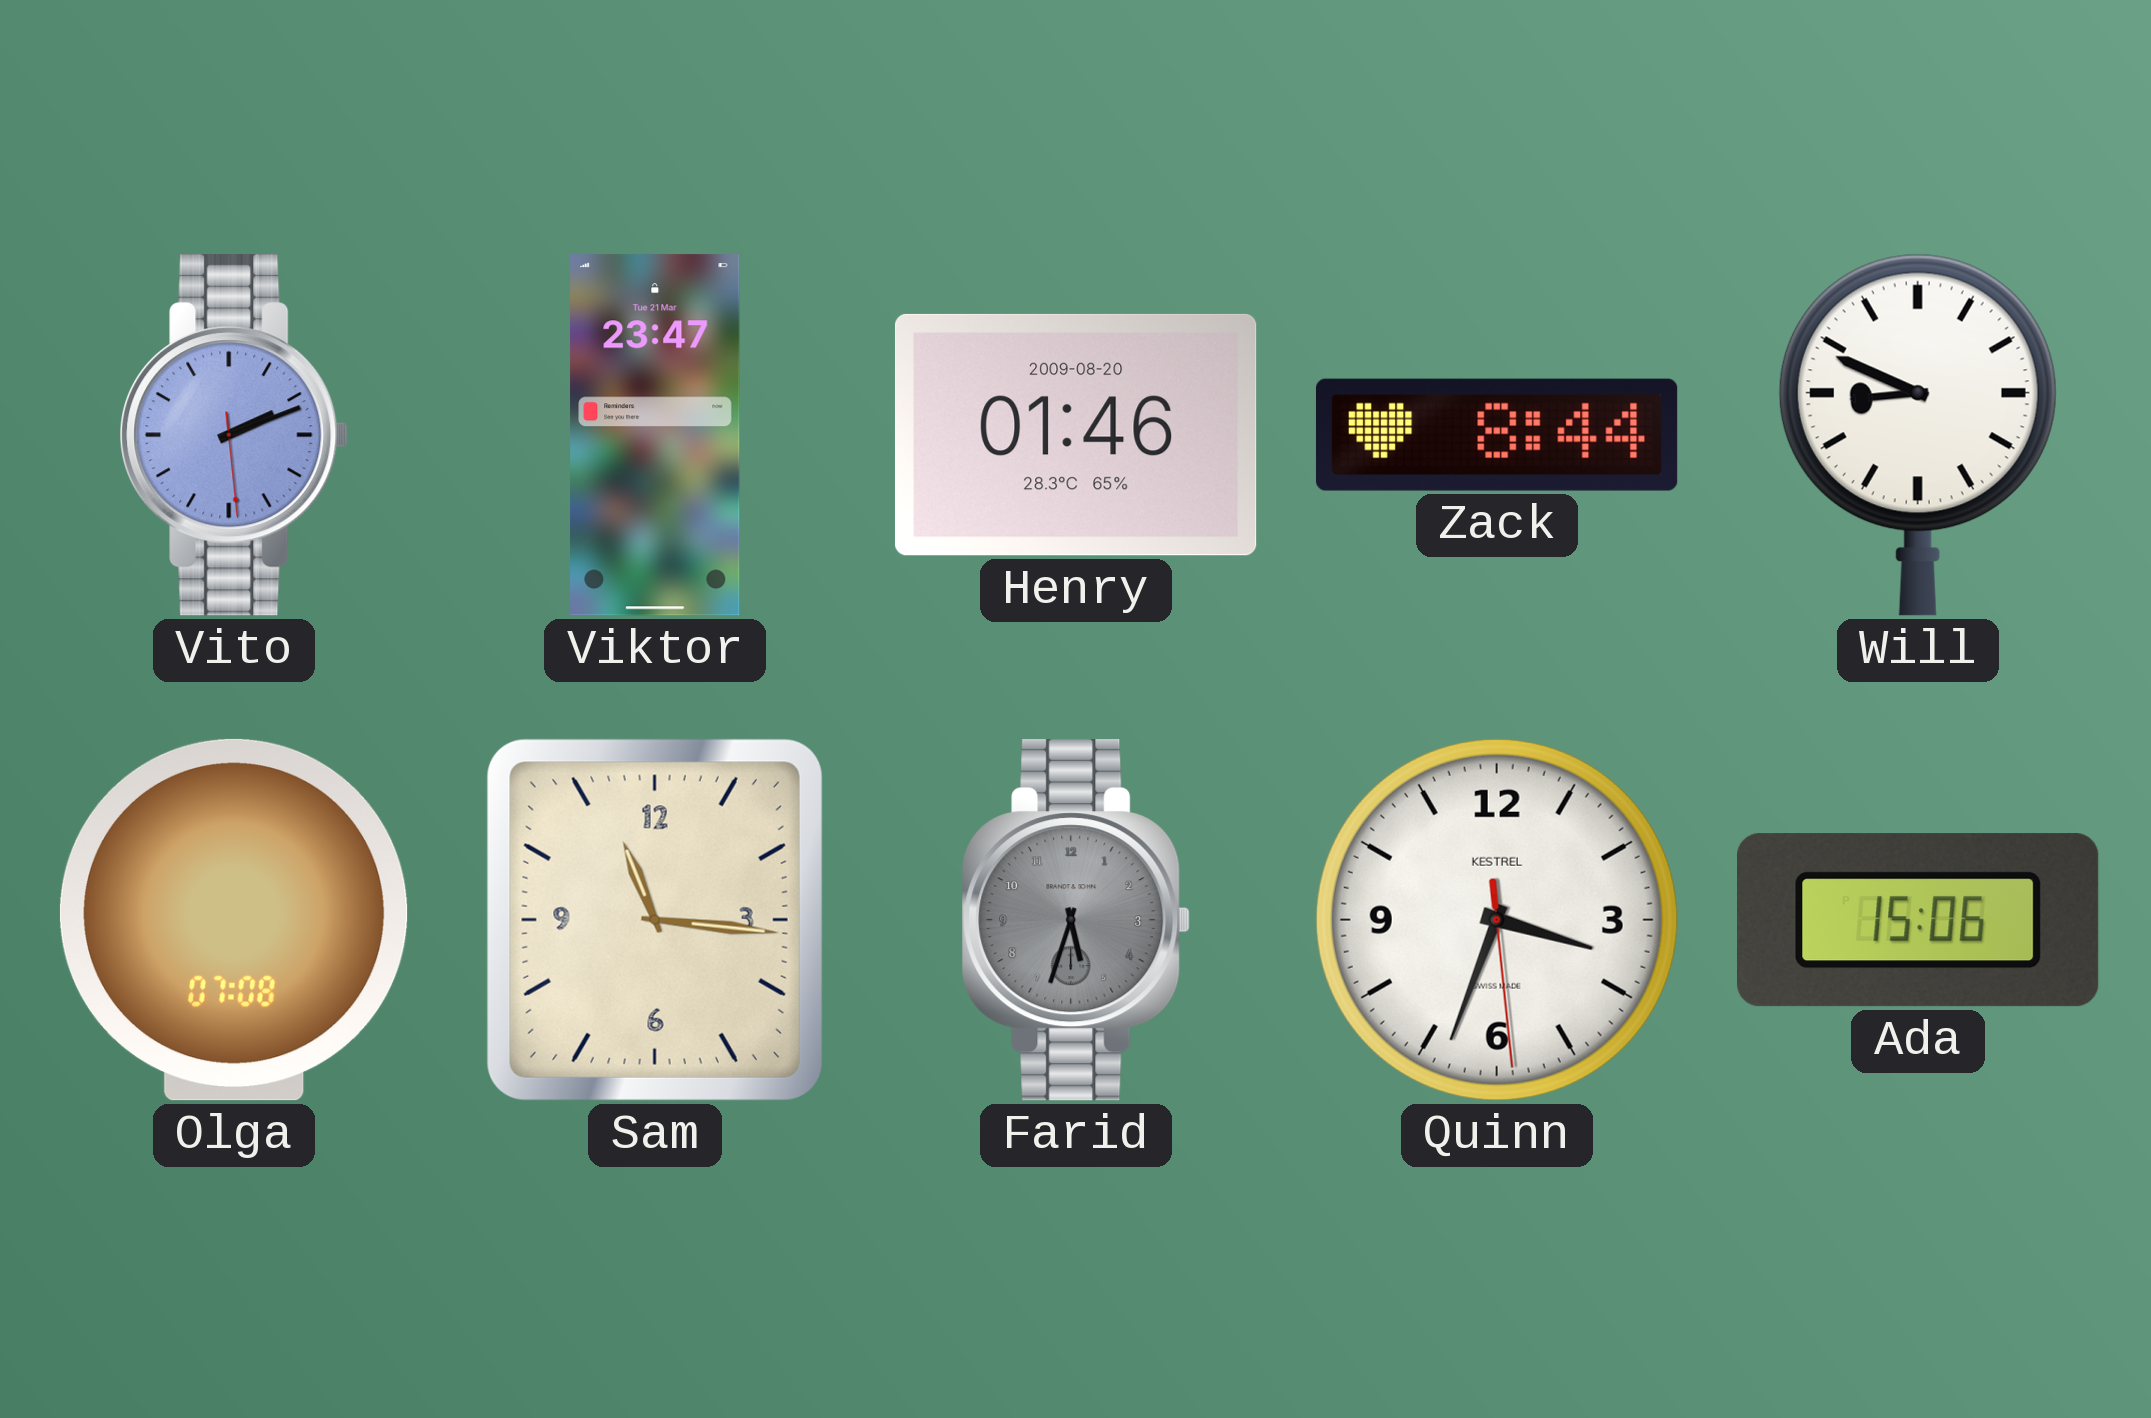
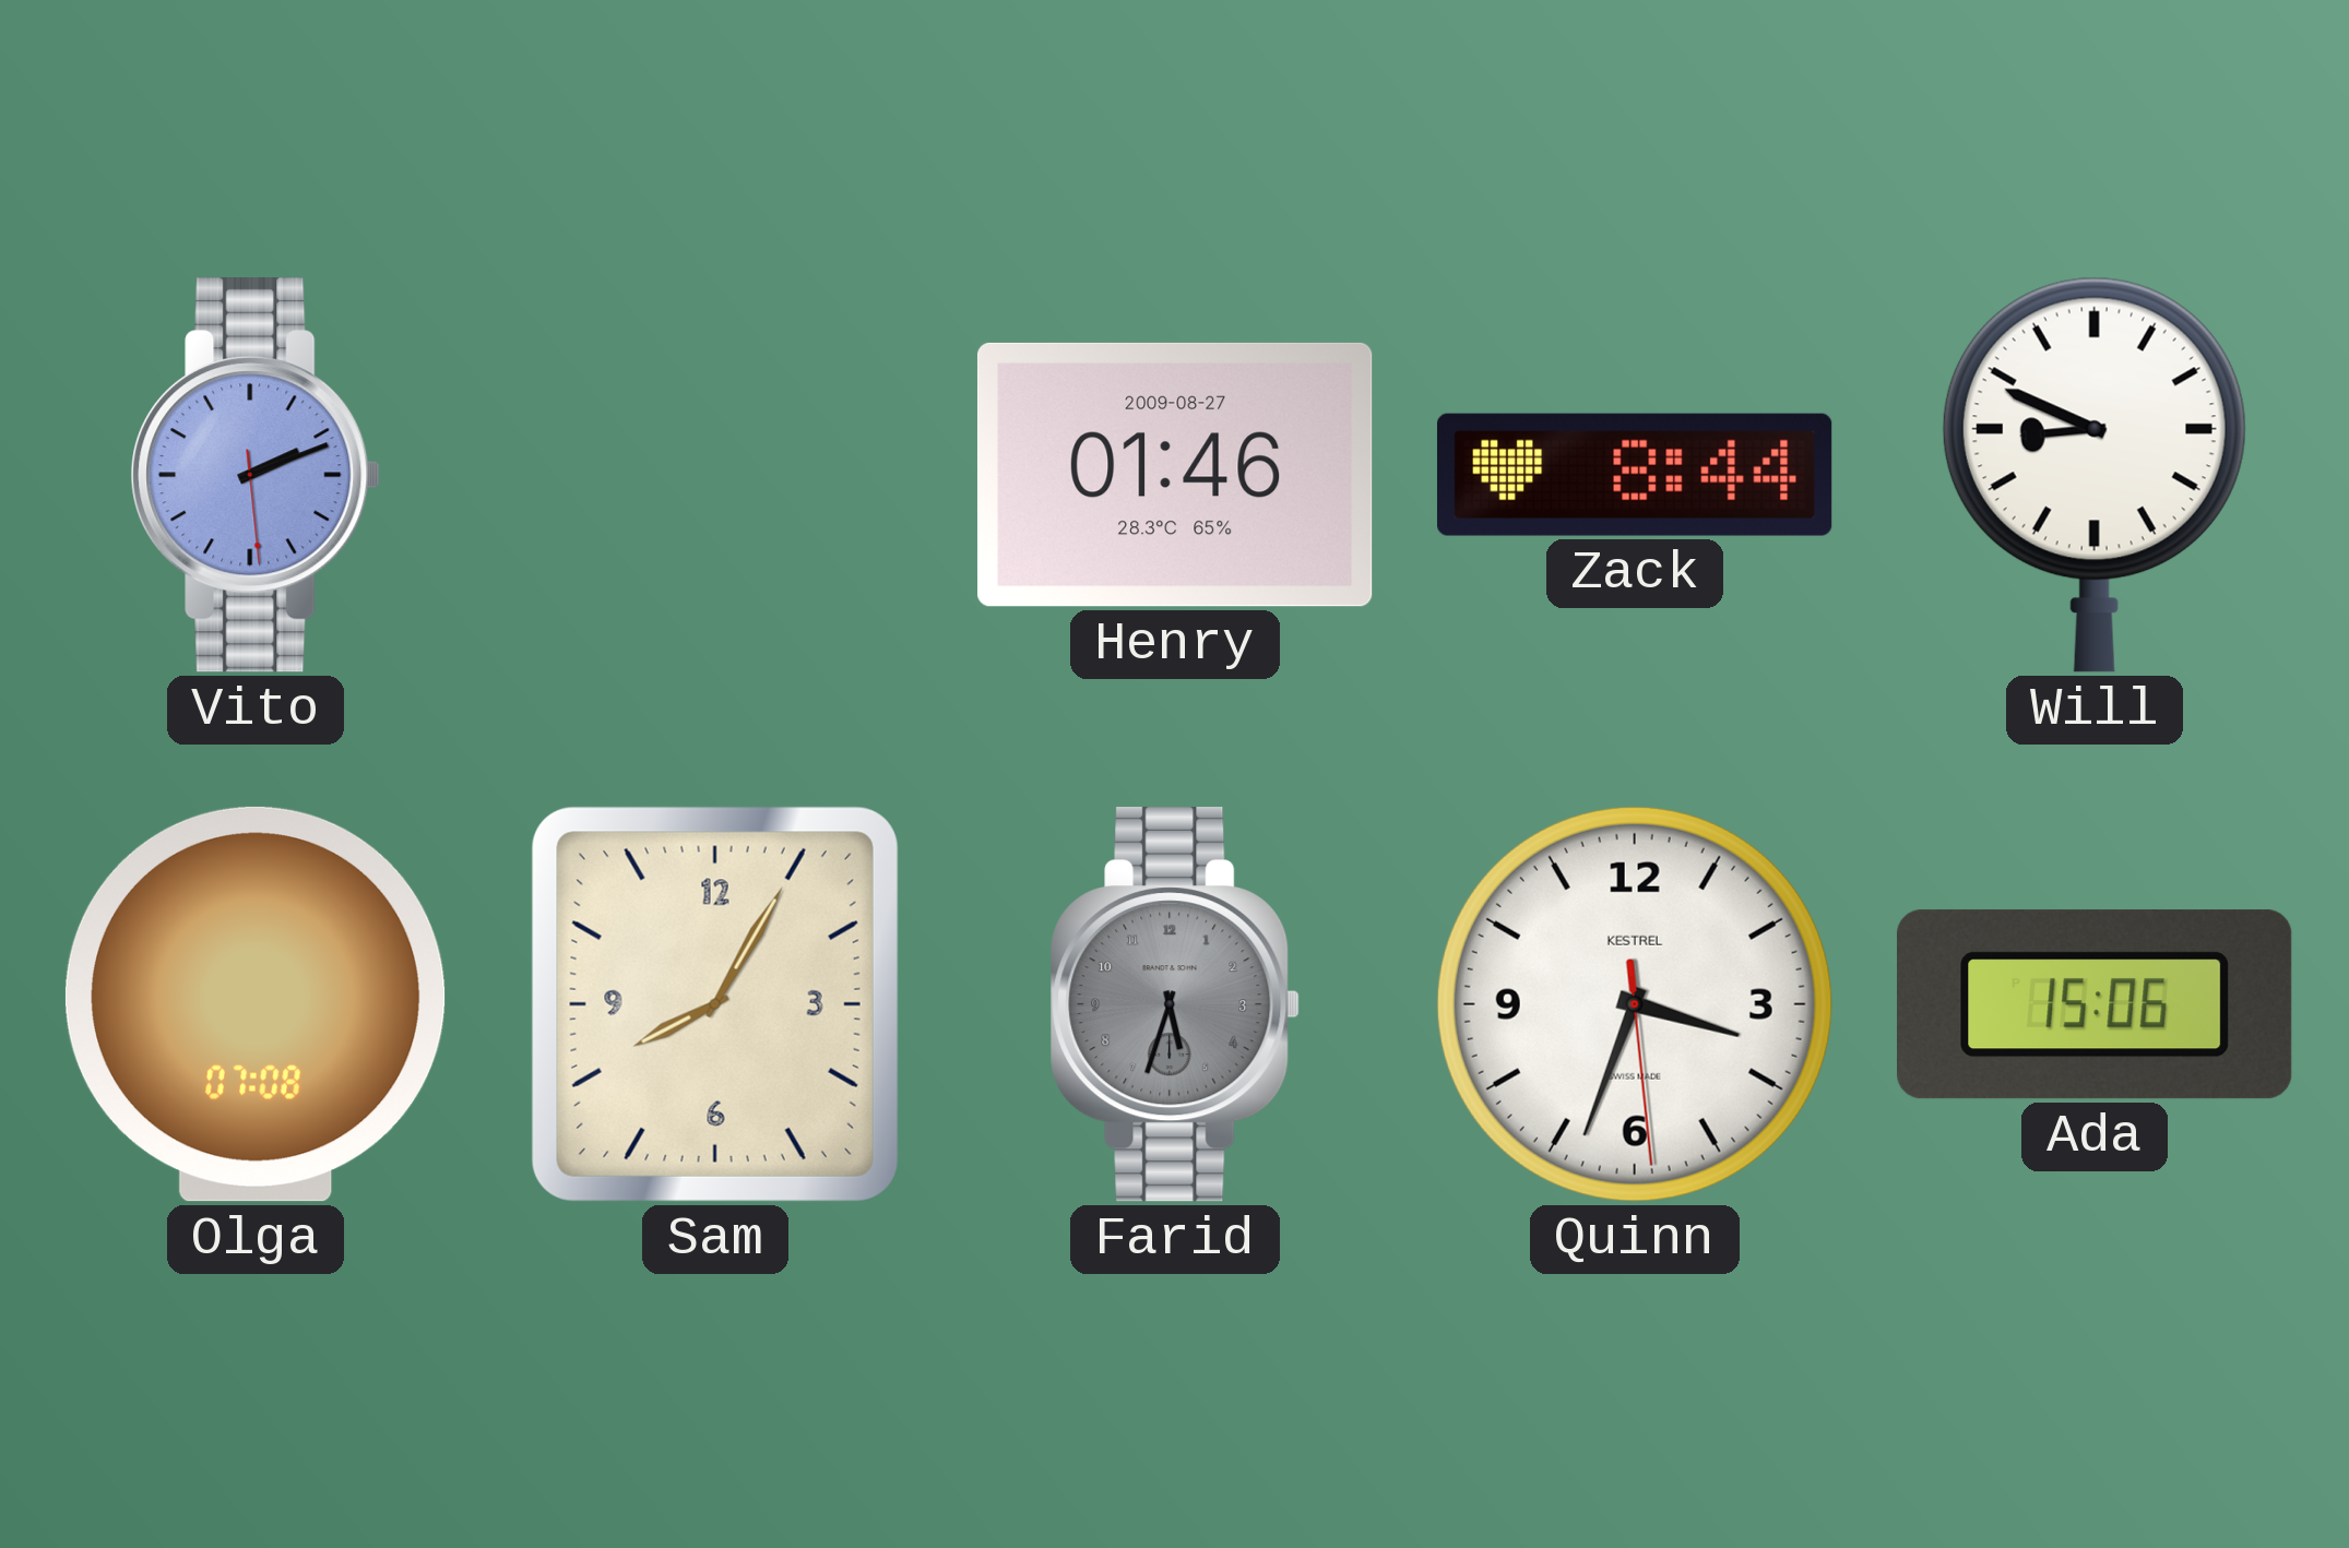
Viktor: 23:47 -> none (655, 435)
Henry date: 2009-08-20 -> 2009-08-27 (1175, 475)
Sam: 11:16 -> 8:05 (715, 1004)
